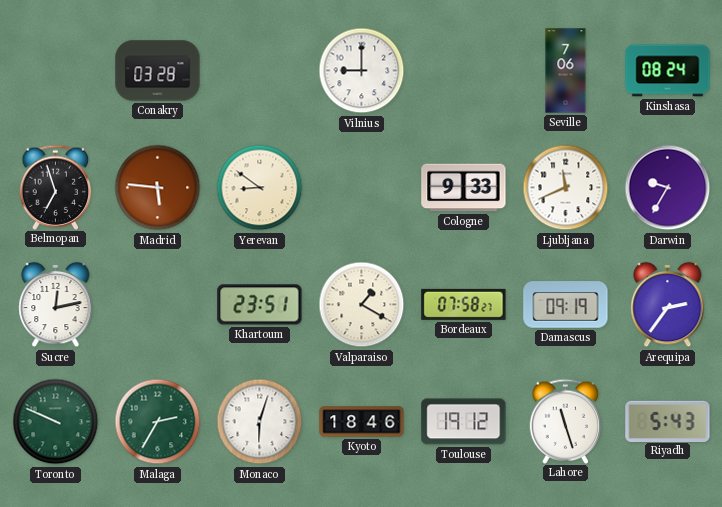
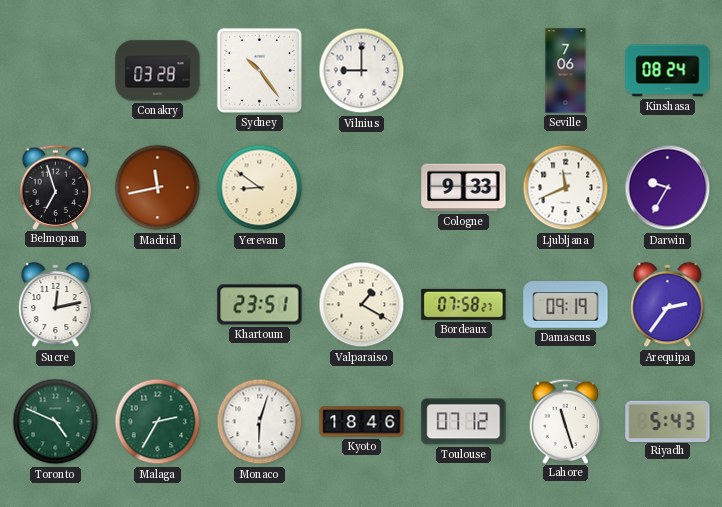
Sydney: none -> 10:24 (259, 70)
Madrid: 5:46 -> 11:43 (158, 188)
Toronto: 9:49 -> 4:49 (56, 422)
Toulouse: 19:12 -> 07:12 (464, 422)
